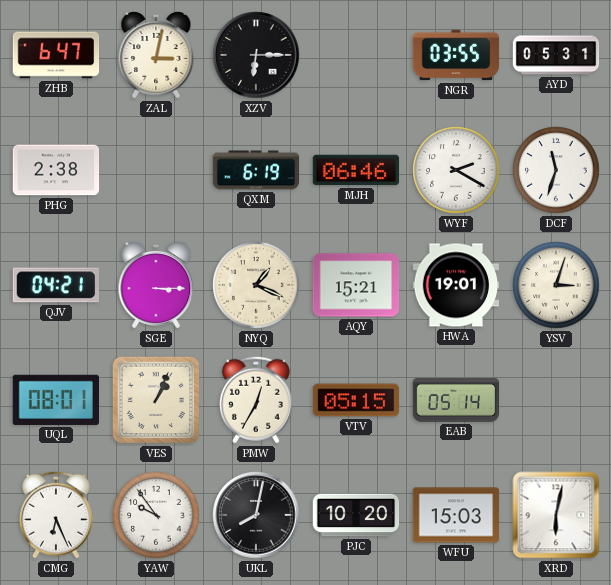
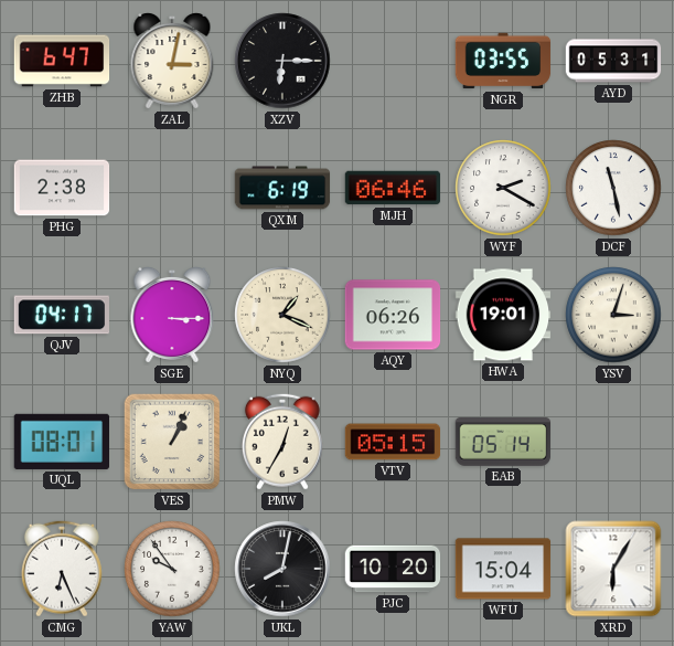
DCF: 11:33 -> 11:28 (613, 188)
QJV: 04:21 -> 04:17 (61, 315)
AQY: 15:21 -> 06:26 (393, 315)
WFU: 15:03 -> 15:04 (503, 569)
XRD: 6:02 -> 6:05 (613, 569)
